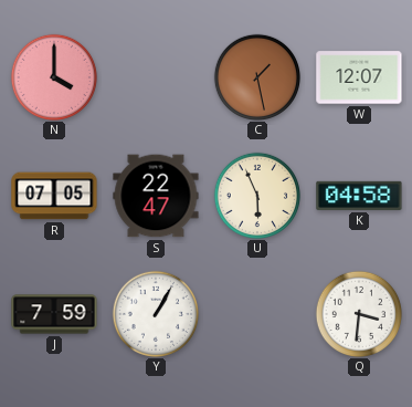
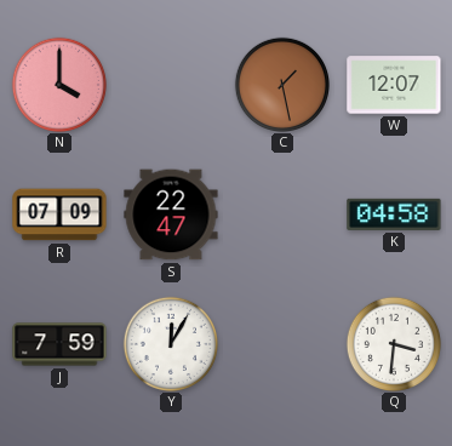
R: 07:05 -> 07:09 (59, 215)
U: 5:56 -> none (256, 195)
Y: 1:05 -> 12:05 (170, 343)
